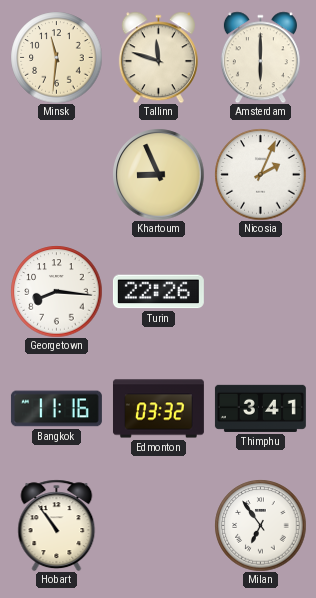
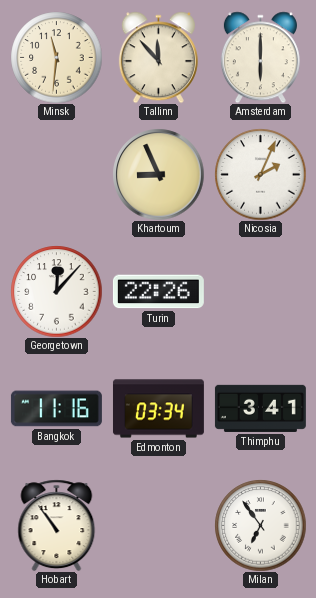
Tallinn: 11:48 -> 11:53 (158, 57)
Georgetown: 8:16 -> 12:07 (56, 291)
Edmonton: 03:32 -> 03:34 (158, 409)
